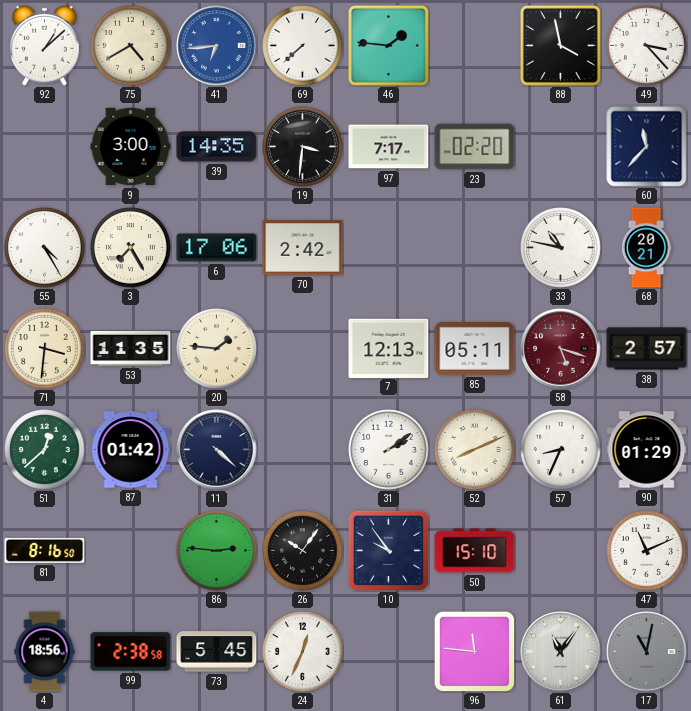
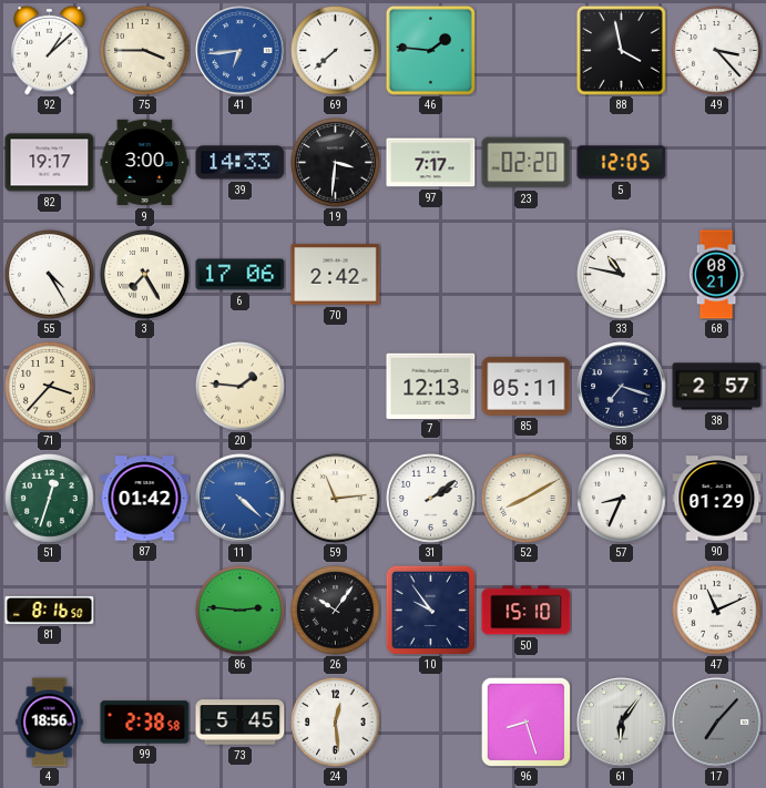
75: 4:40 -> 3:45 (145, 51)
82: none -> 19:17 (50, 163)
39: 14:35 -> 14:33 (241, 163)
5: none -> 12:05 (622, 163)
60: 11:37 -> none (647, 147)
68: 20:21 -> 08:21 (716, 275)
71: 3:31 -> 3:37 (50, 387)
53: 11:35 -> none (131, 348)
58: 5:18 -> 7:18 (622, 387)
58 dial: burgundy -> navy (622, 387)
51: 12:38 -> 12:33 (50, 499)
11 dial: navy -> blue (241, 499)
59: none -> 11:14 (336, 499)
52: 8:11 -> 8:10 (527, 499)
24: 12:34 -> 12:29 (336, 723)
96: 11:46 -> 8:27 (525, 722)
61: 11:06 -> 6:06 (622, 723)
17: 11:02 -> 7:07 (717, 723)
